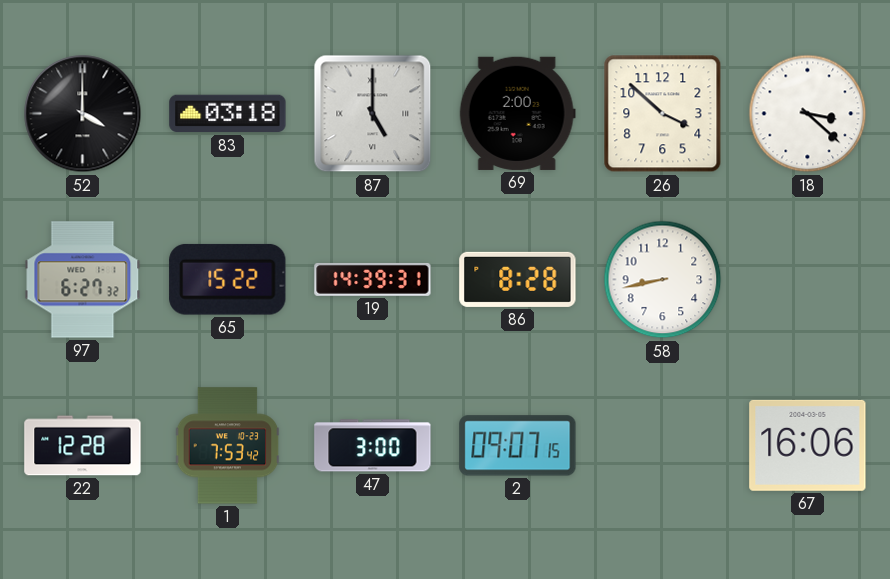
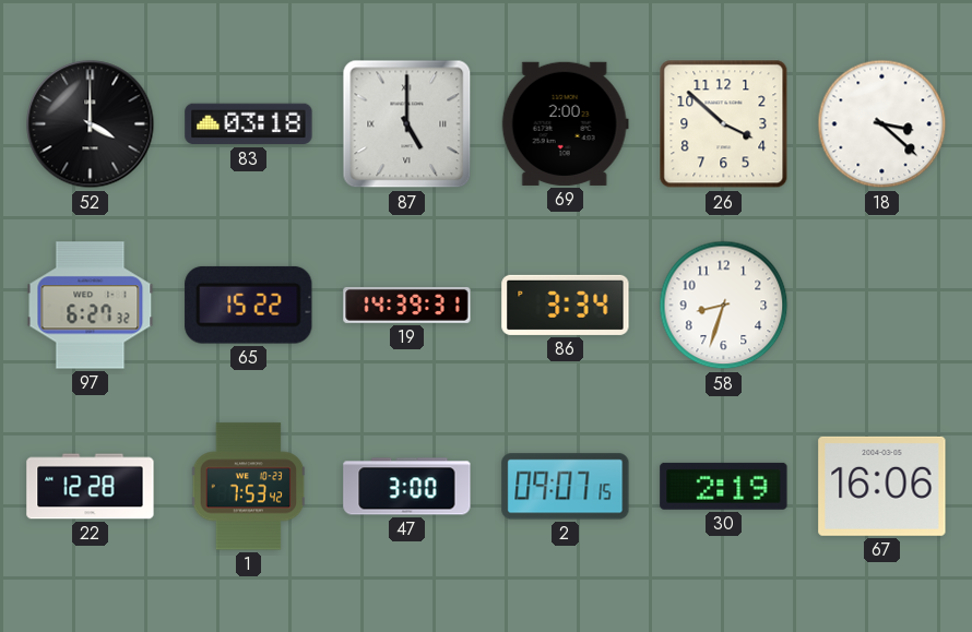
86: 8:28 -> 3:34 (566, 305)
58: 8:43 -> 8:33 (724, 306)
30: none -> 2:19 (724, 486)
